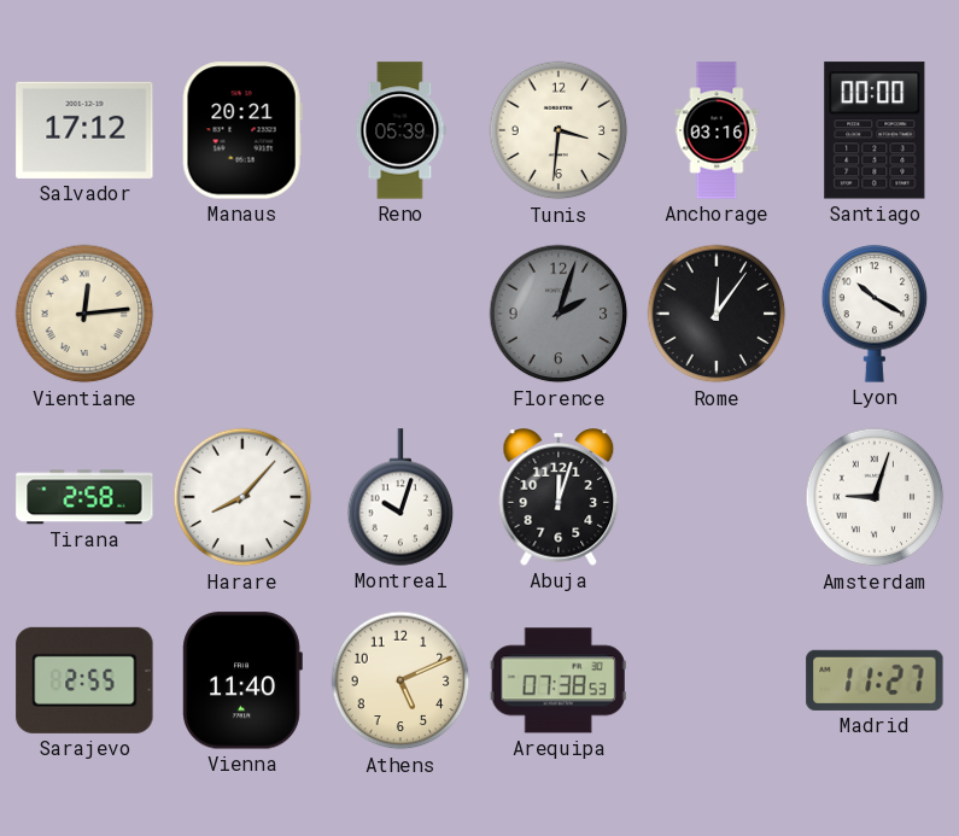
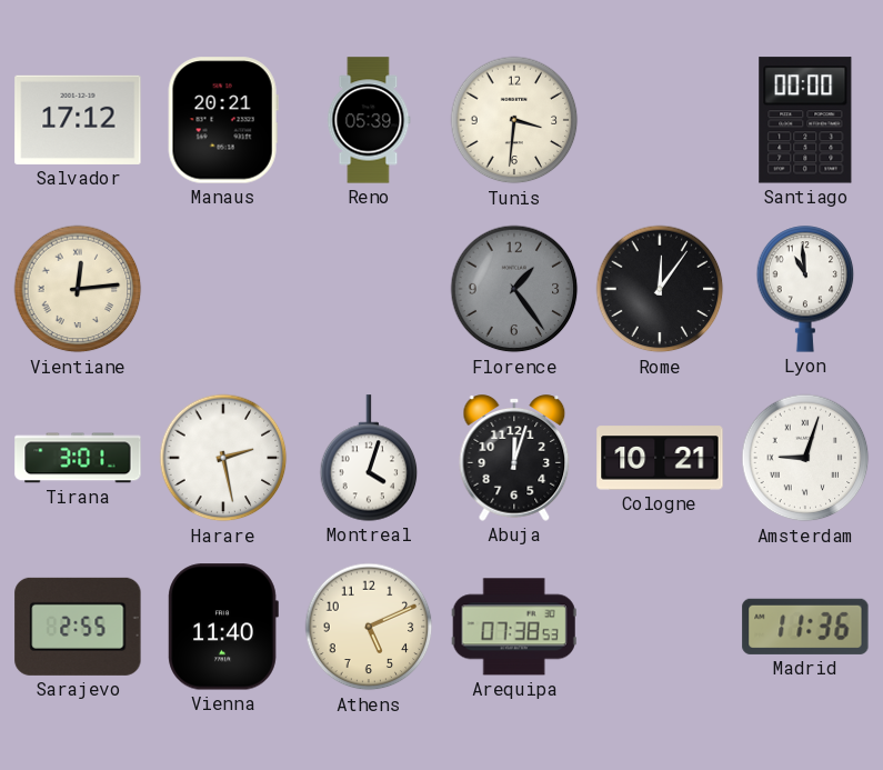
Anchorage: 03:16 -> none (717, 130)
Florence: 2:03 -> 1:24 (514, 289)
Lyon: 10:20 -> 10:59 (805, 289)
Tirana: 2:58 -> 3:01 (78, 458)
Harare: 8:07 -> 2:28 (223, 458)
Montreal: 10:03 -> 4:03 (369, 458)
Cologne: none -> 10:21 (660, 458)
Madrid: 11:27 -> 11:36 (805, 627)
